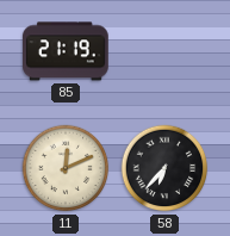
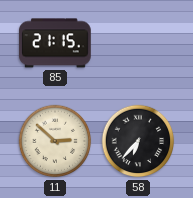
85: 21:19 -> 21:15 (55, 43)
11: 12:11 -> 2:52 (55, 141)
